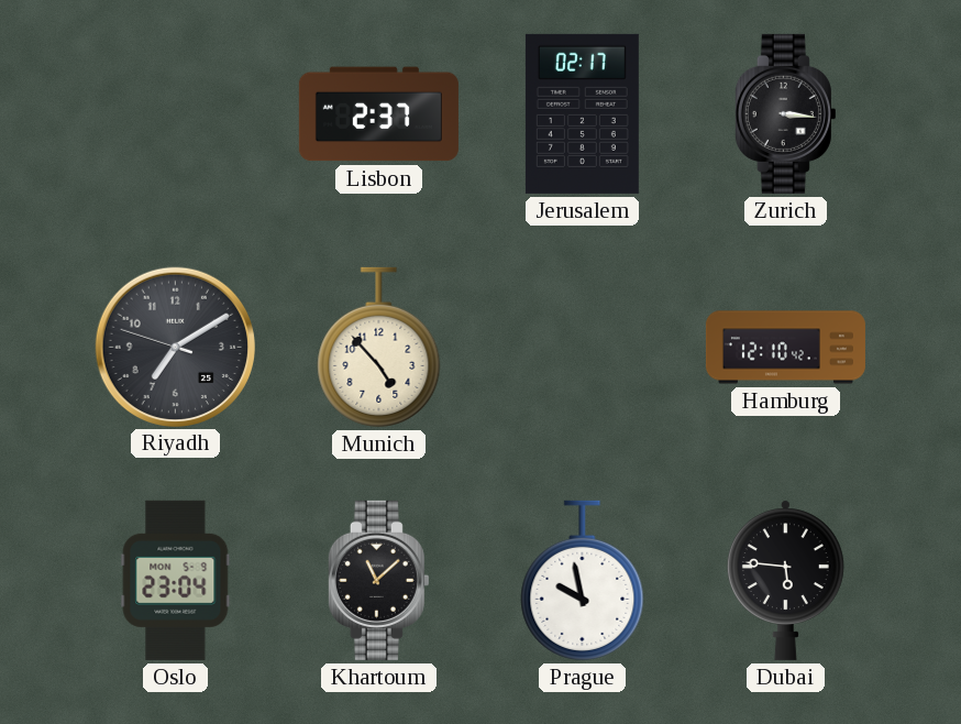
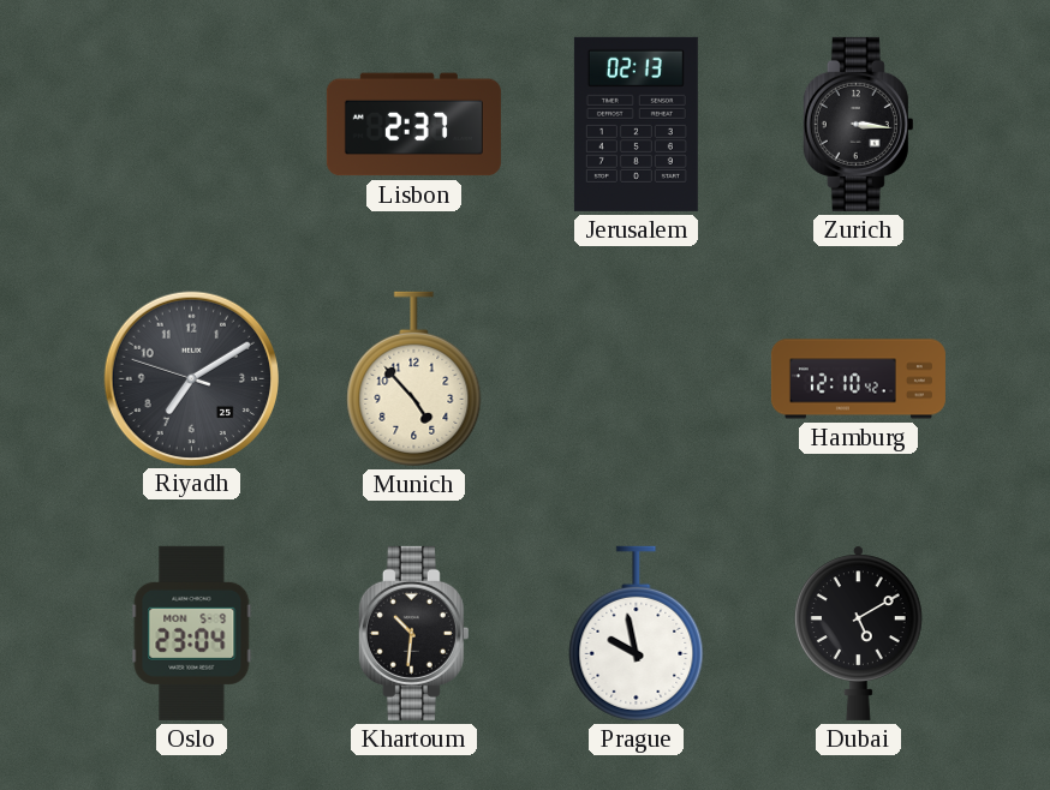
Jerusalem: 02:17 -> 02:13 (636, 124)
Khartoum: 11:08 -> 10:31 (413, 633)
Dubai: 5:46 -> 5:10 (858, 633)
